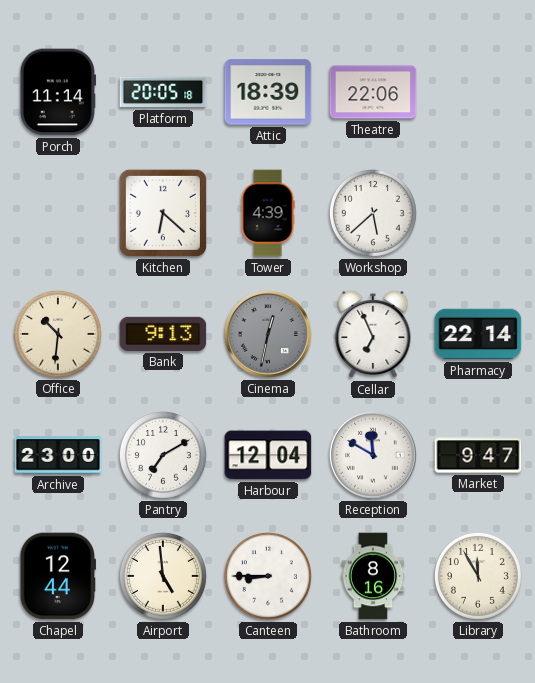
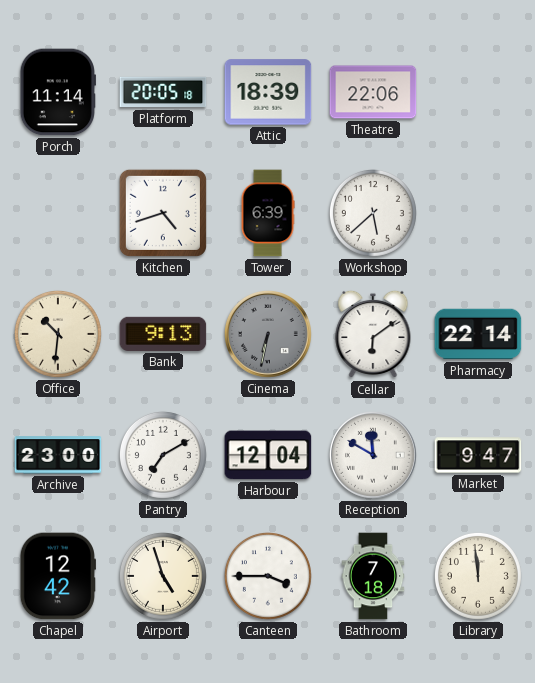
Kitchen: 6:22 -> 4:42 (163, 213)
Tower: 4:39 -> 6:39 (268, 213)
Cinema: 12:32 -> 6:32 (269, 335)
Cellar: 6:56 -> 6:09 (373, 334)
Chapel: 12:44 -> 12:42 (58, 576)
Airport: 4:59 -> 4:57 (163, 576)
Canteen: 8:45 -> 3:45 (268, 576)
Bathroom: 8:16 -> 7:18 (373, 576)
Library: 11:55 -> 11:59 (478, 576)
